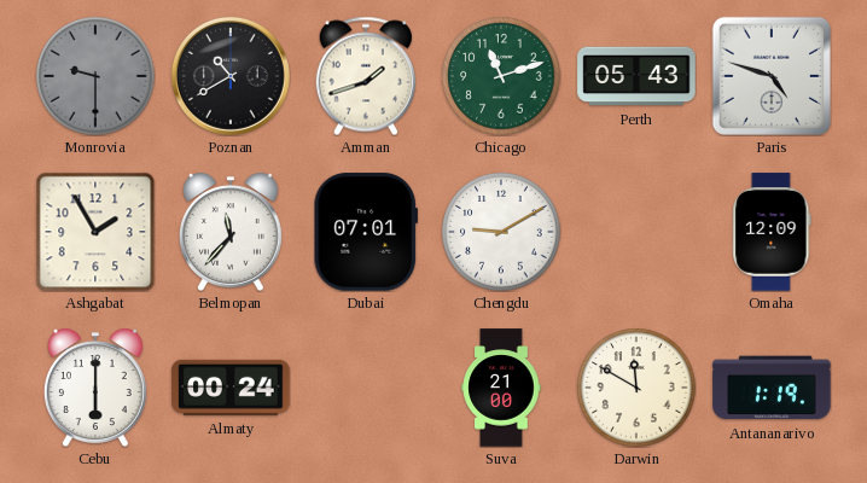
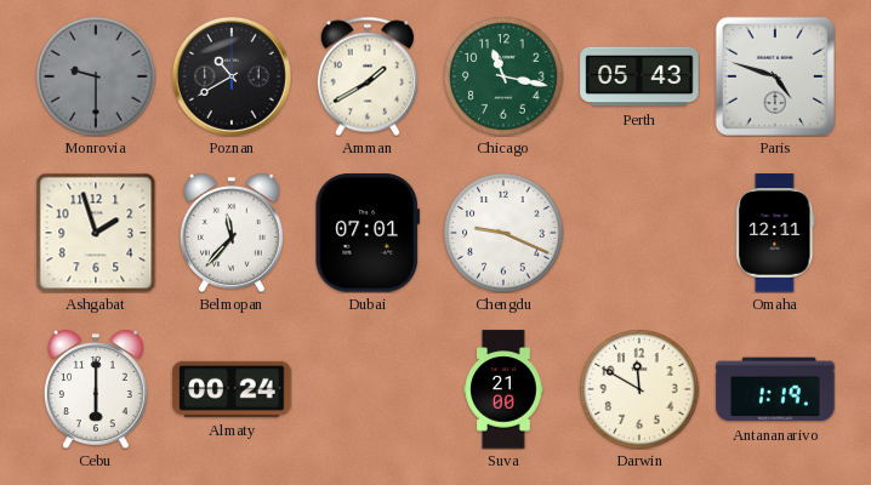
Amman: 1:42 -> 1:40 (366, 76)
Chicago: 11:12 -> 11:17 (503, 76)
Ashgabat: 1:55 -> 1:57 (96, 233)
Chengdu: 9:10 -> 9:19 (503, 233)
Omaha: 12:09 -> 12:11 (775, 233)
